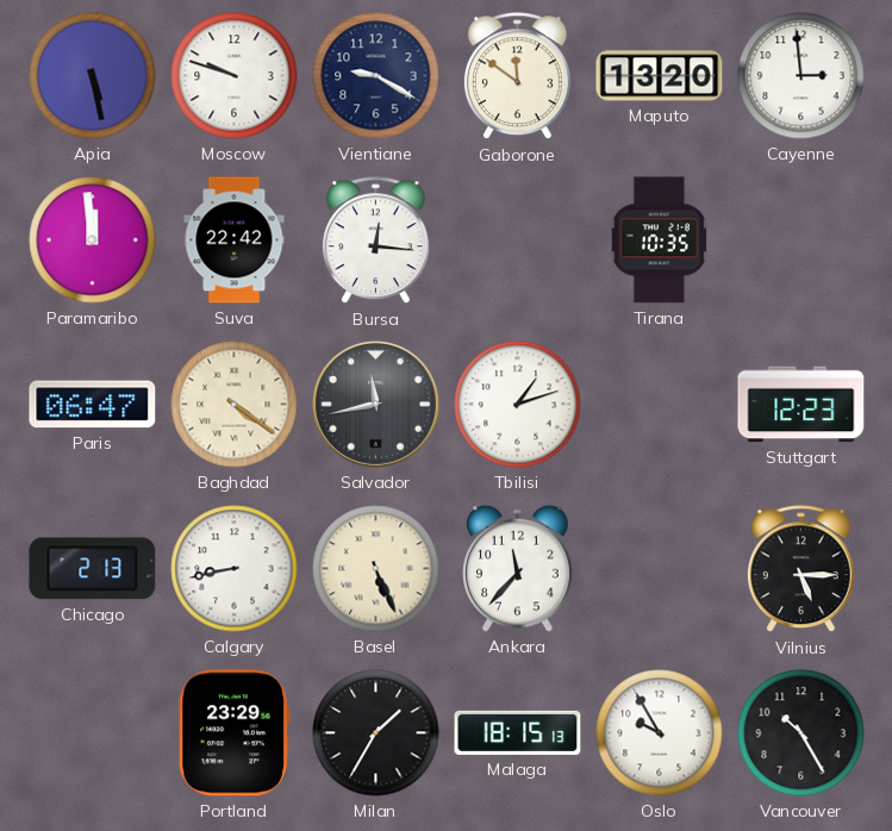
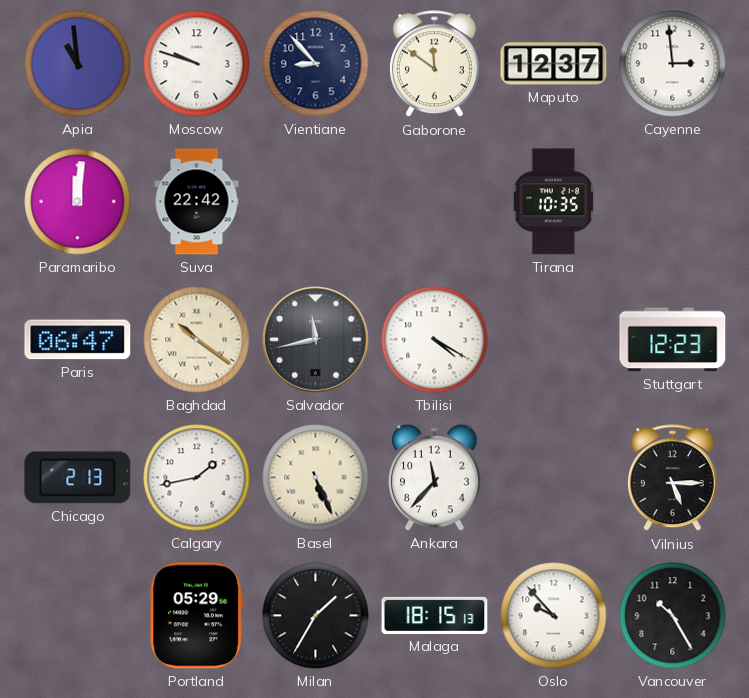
Apia: 5:28 -> 10:59 (78, 64)
Vientiane: 9:20 -> 8:53 (316, 64)
Maputo: 13:20 -> 12:37 (554, 64)
Paramaribo: 11:59 -> 12:01 (78, 202)
Bursa: 12:16 -> none (375, 240)
Baghdad: 4:21 -> 10:21 (197, 340)
Tbilisi: 1:12 -> 4:20 (435, 340)
Calgary: 8:43 -> 1:43 (197, 478)
Portland: 23:29 -> 05:29 (196, 616)
Oslo: 9:55 -> 9:53 (554, 616)
